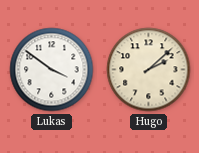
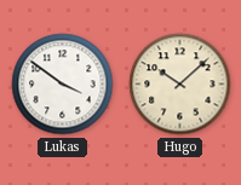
Hugo: 2:08 -> 10:08 (180, 85)
